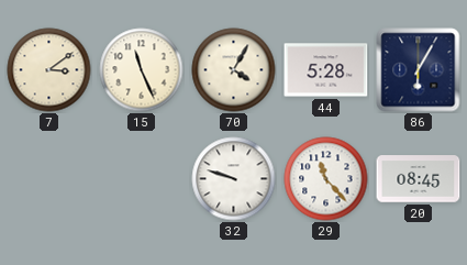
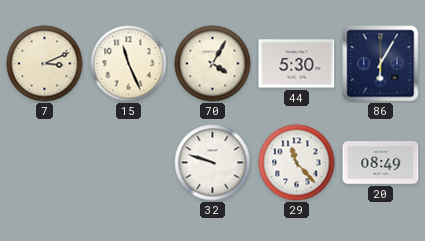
7: 3:09 -> 3:11 (45, 64)
44: 5:28 -> 5:30 (297, 64)
20: 08:45 -> 08:49 (381, 163)
